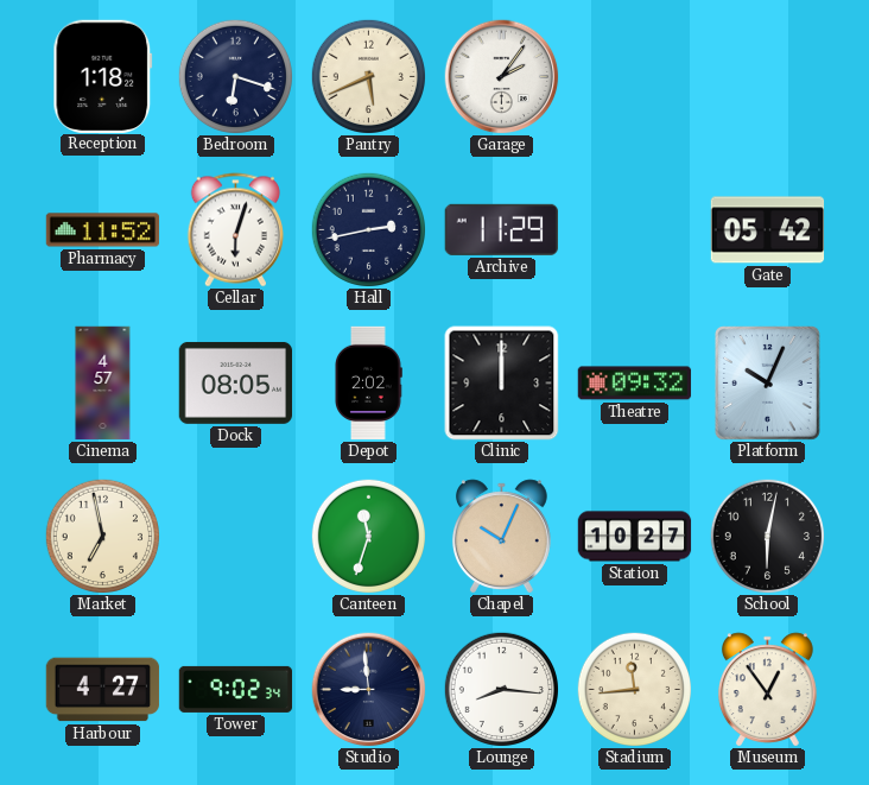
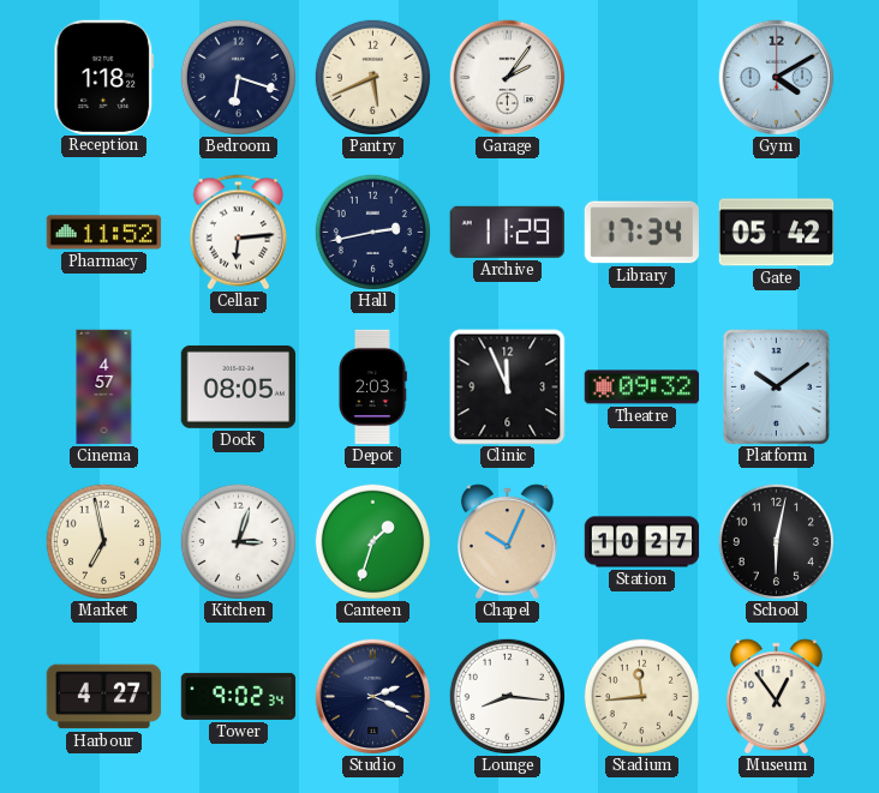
Gym: none -> 4:10 (777, 78)
Cellar: 6:03 -> 6:14 (238, 233)
Library: none -> 17:34 (642, 233)
Depot: 2:02 -> 2:03 (372, 388)
Clinic: 12:00 -> 11:56 (508, 388)
Platform: 10:04 -> 10:09 (776, 388)
Kitchen: none -> 3:03 (238, 541)
Canteen: 11:33 -> 1:33 (372, 541)
Studio: 8:59 -> 2:19 (373, 697)
